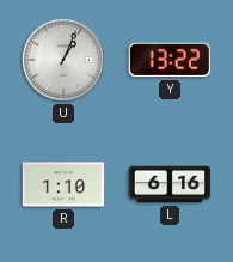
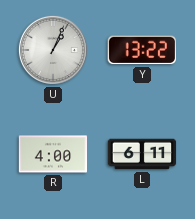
R: 1:10 -> 4:00 (53, 154)
L: 6:16 -> 6:11 (142, 154)
